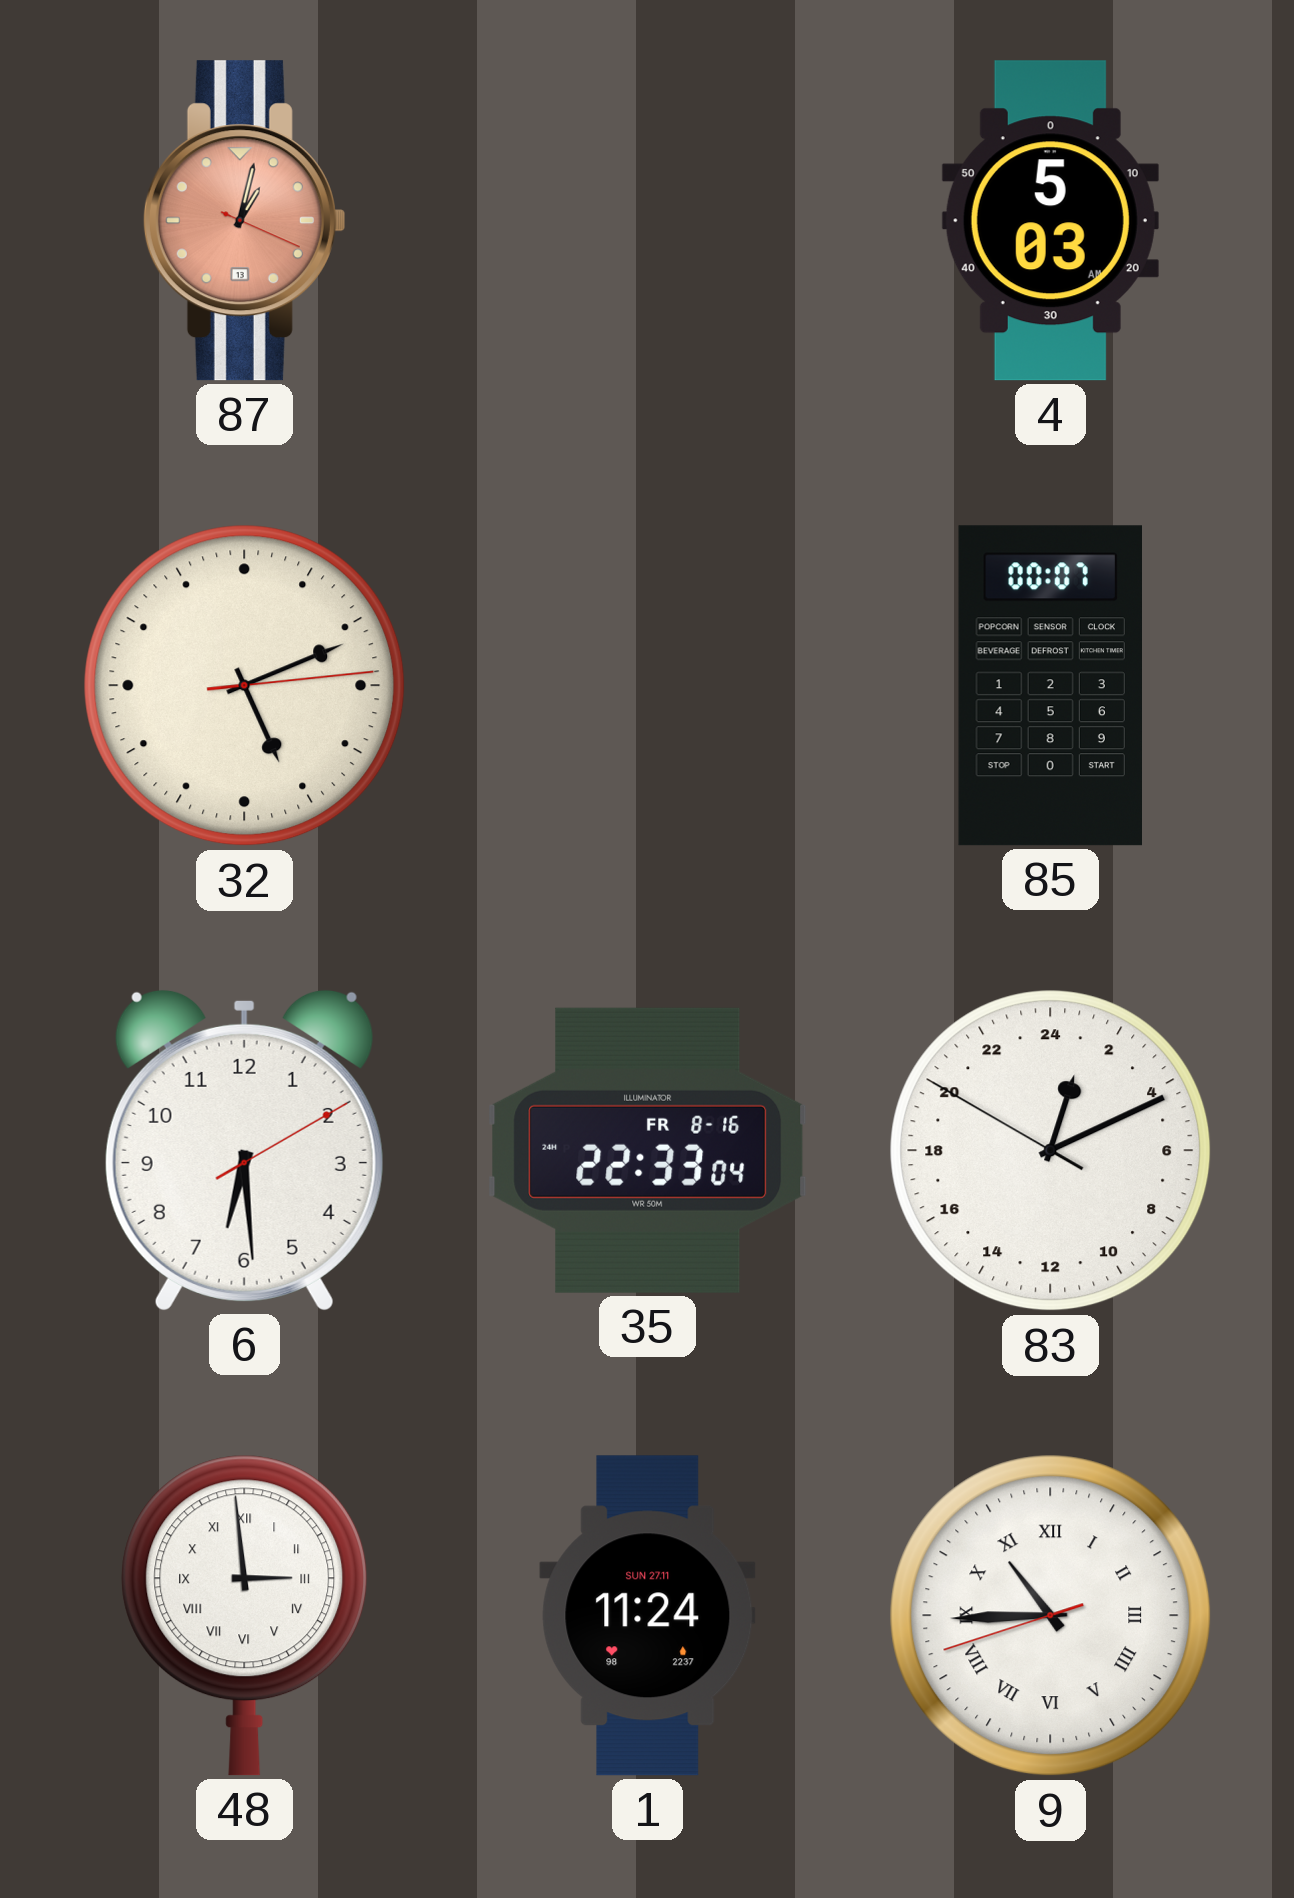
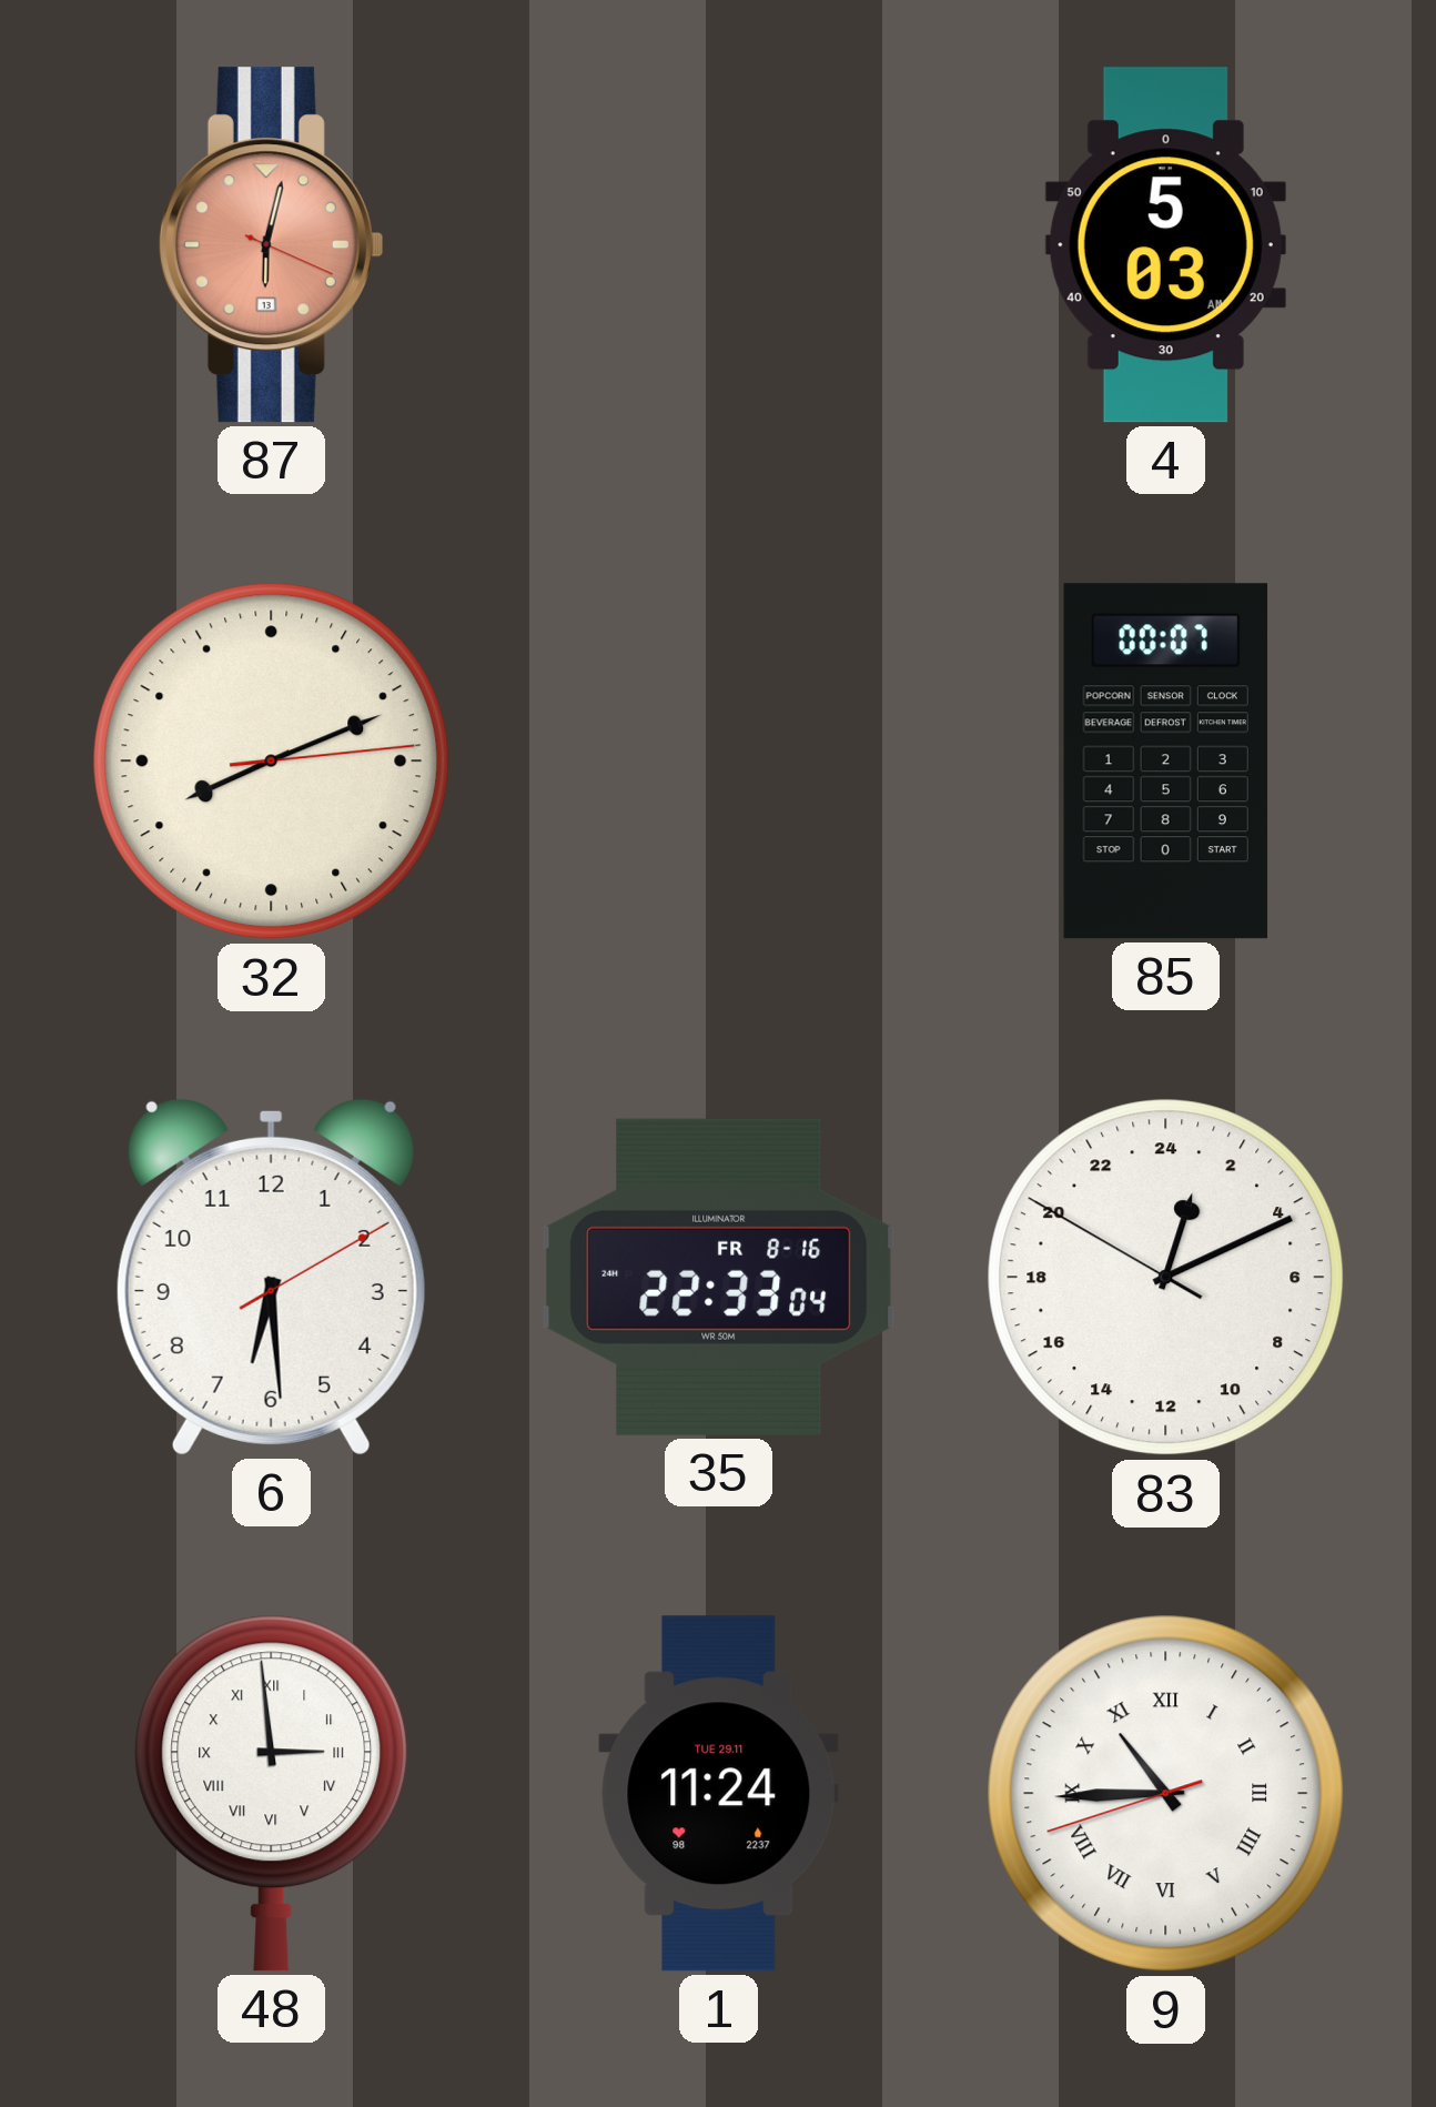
87: 1:02 -> 6:02 (271, 245)
32: 5:11 -> 8:11 (272, 762)
1 date: SUN 27.11 -> TUE 29.11 (719, 1794)
